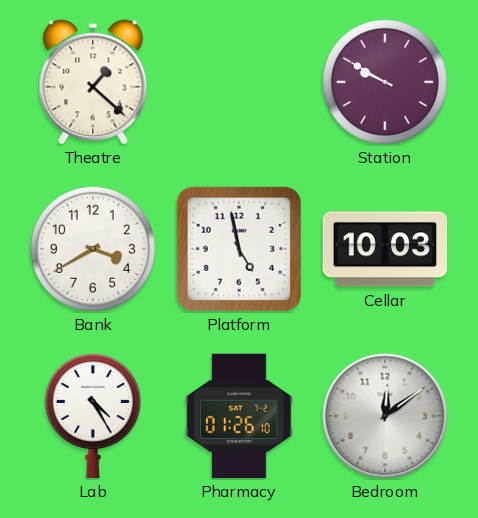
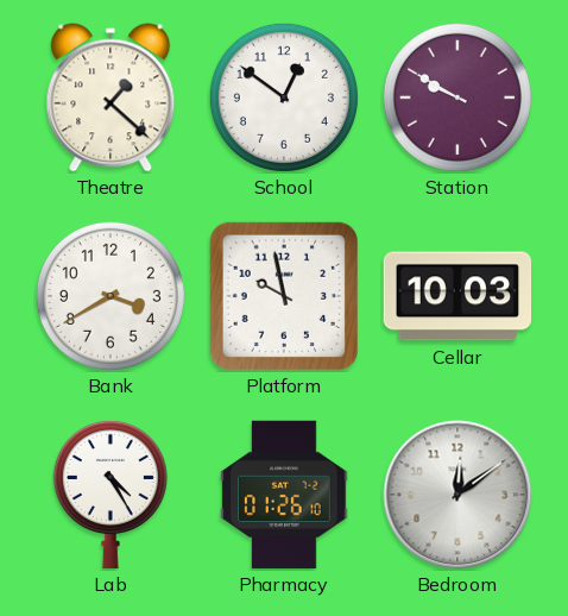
School: none -> 12:51 (284, 98)
Platform: 4:58 -> 9:58 (283, 295)
